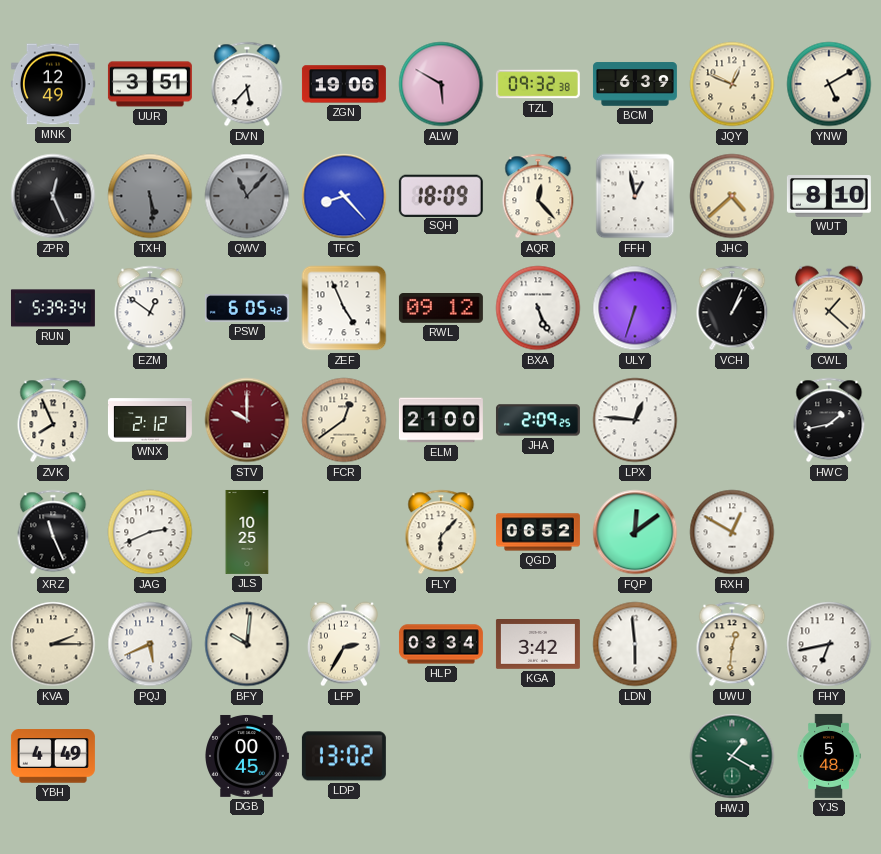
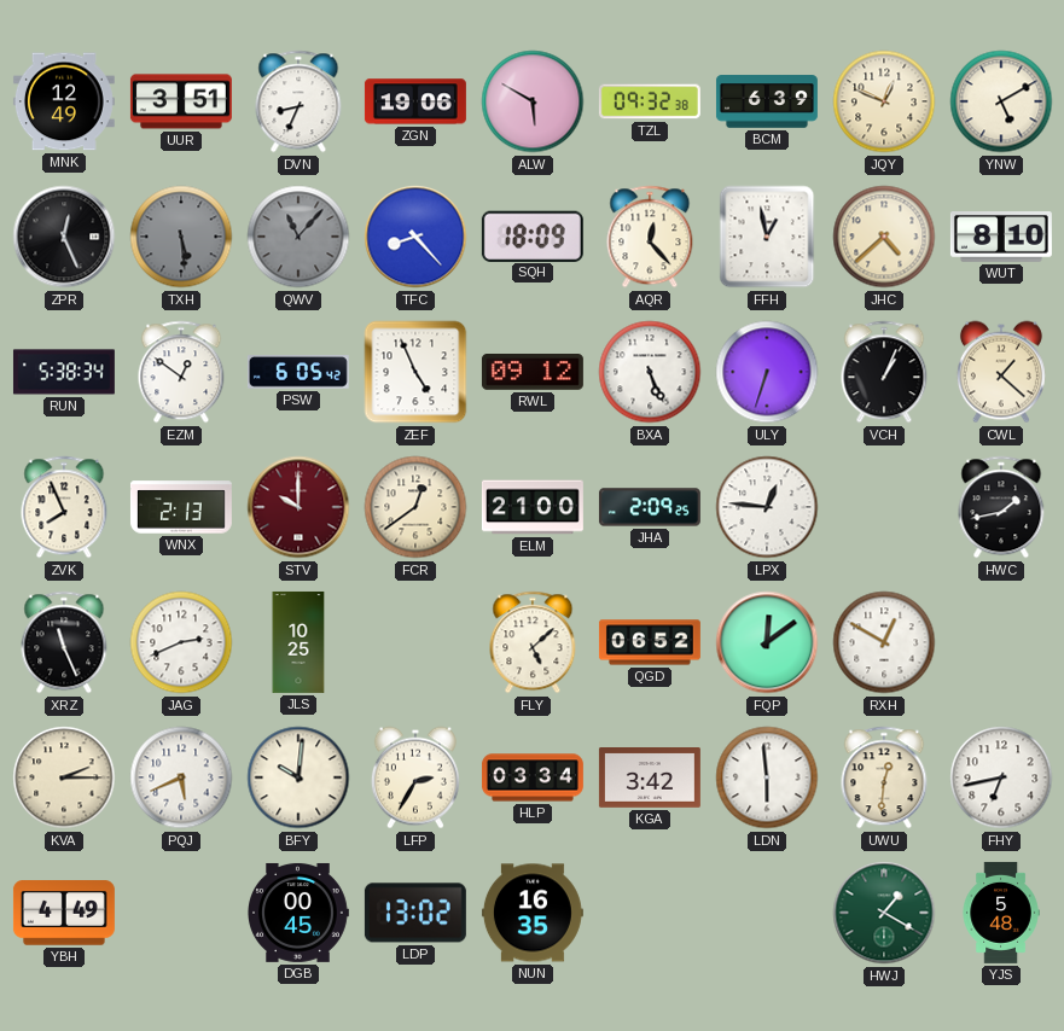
DVN: 5:37 -> 8:34 (298, 101)
RUN: 5:39 -> 5:38 (64, 372)
WNX: 2:12 -> 2:13 (181, 507)
FLY: 6:07 -> 5:08 (533, 642)
NUN: none -> 16:35 (533, 913)
